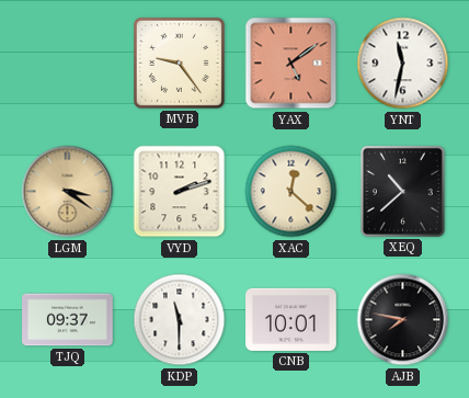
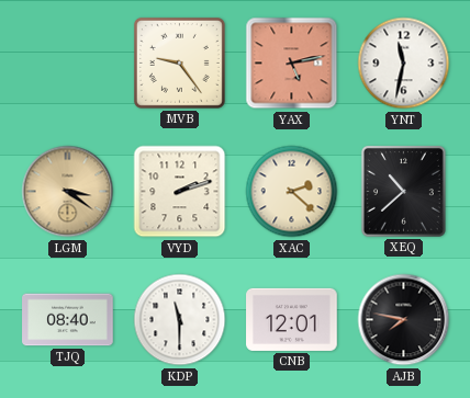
YAX: 5:09 -> 5:13 (292, 64)
XAC: 12:22 -> 2:22 (292, 192)
TJQ: 09:37 -> 08:40 (68, 320)
CNB: 10:01 -> 12:01 (292, 319)
